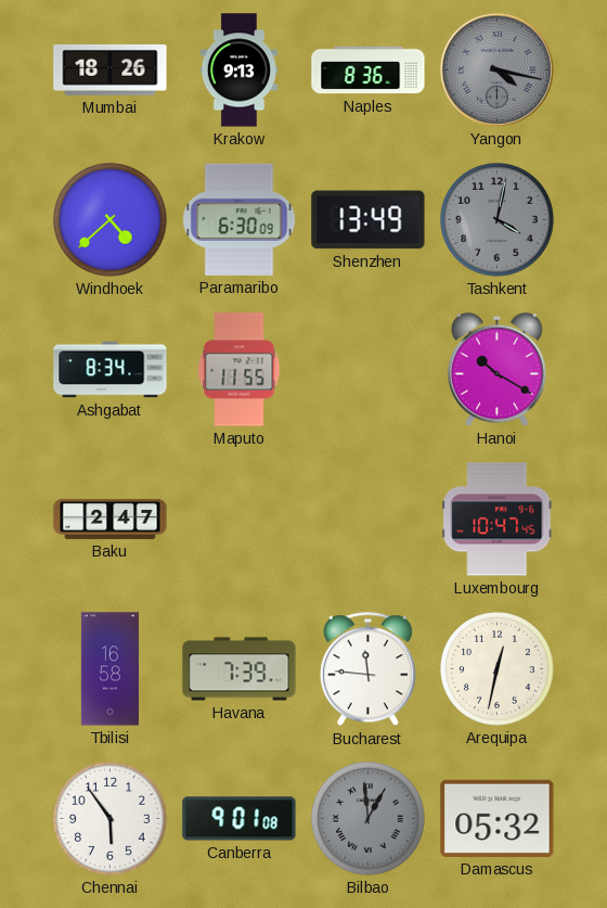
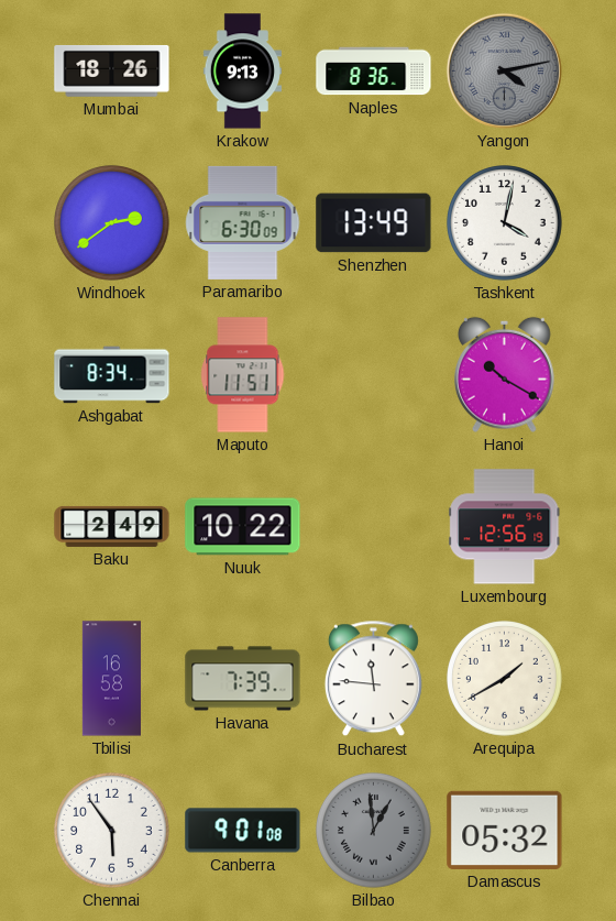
Yangon: 4:17 -> 4:13 (504, 70)
Windhoek: 4:38 -> 2:39 (112, 223)
Tashkent dial: grey -> white (505, 223)
Maputo: 11:55 -> 11:51 (243, 375)
Baku: 2:47 -> 2:49 (112, 526)
Nuuk: none -> 10:22 (243, 527)
Luxembourg: 10:47 -> 12:56 (505, 527)
Arequipa: 12:32 -> 1:40 (505, 679)
